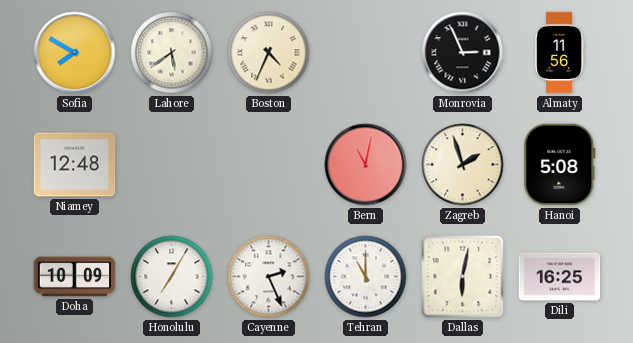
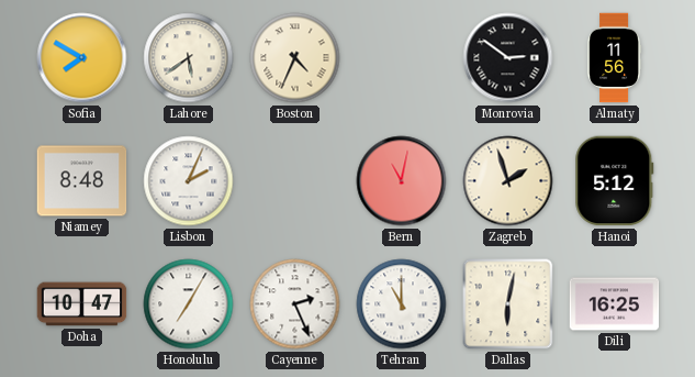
Monrovia: 2:56 -> 2:51 (508, 58)
Niamey: 12:48 -> 8:48 (82, 181)
Lisbon: none -> 2:04 (189, 181)
Hanoi: 5:08 -> 5:12 (615, 181)
Doha: 10:09 -> 10:47 (82, 304)
